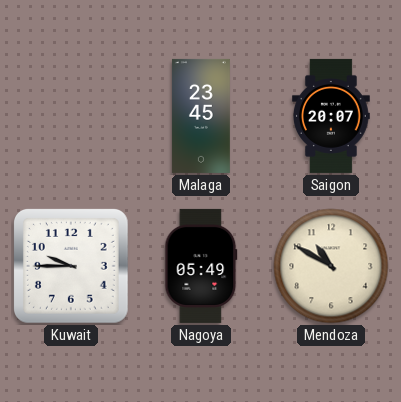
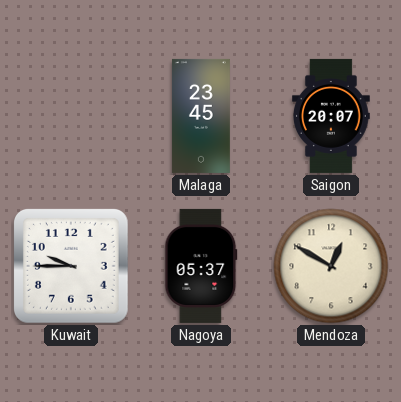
Nagoya: 05:49 -> 05:37 (201, 266)
Mendoza: 10:50 -> 12:50 (331, 266)
